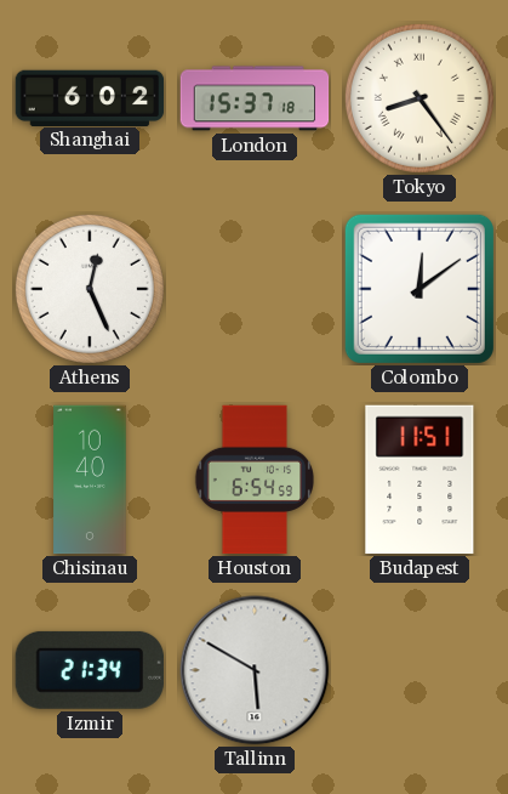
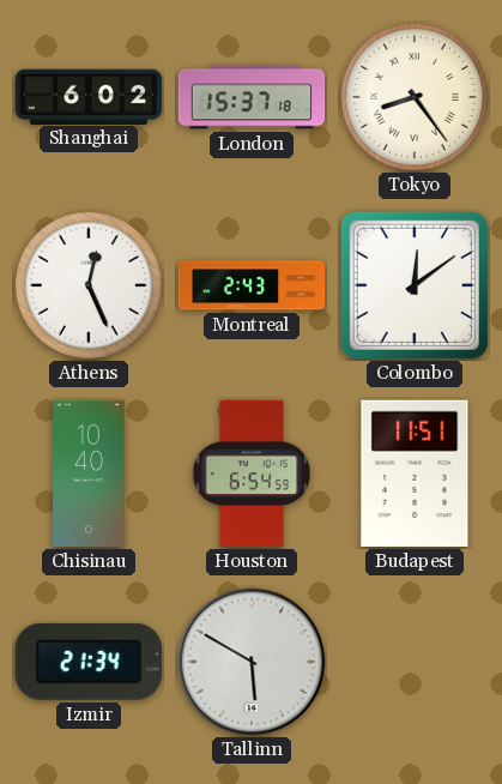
Montreal: none -> 2:43 (252, 285)
